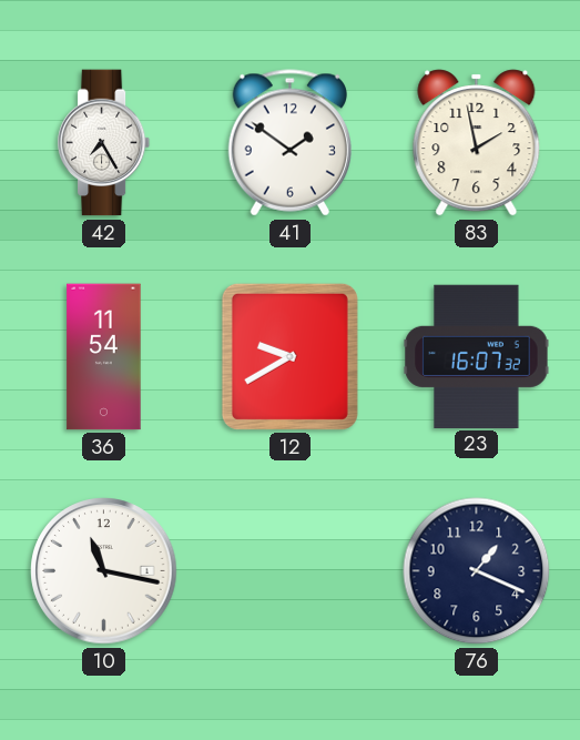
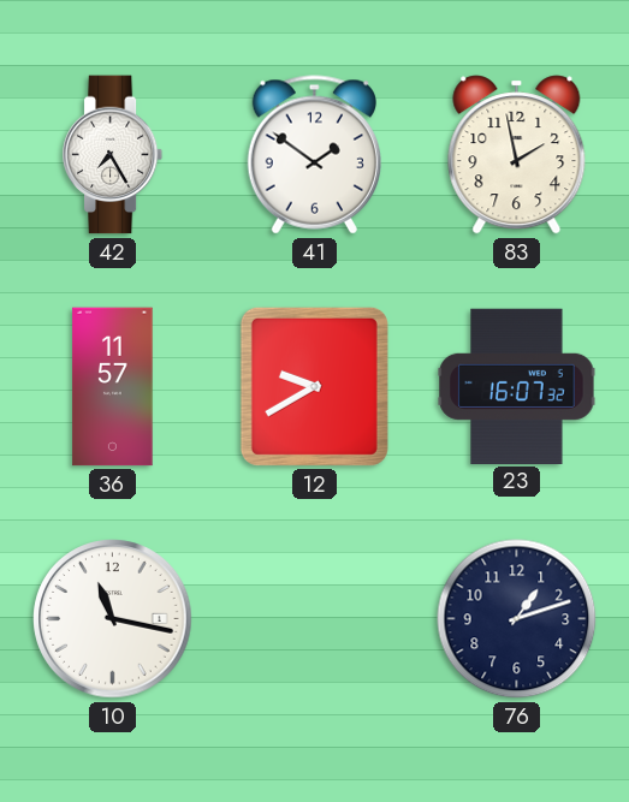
36: 11:54 -> 11:57 (113, 387)
76: 1:19 -> 1:12 (517, 619)
